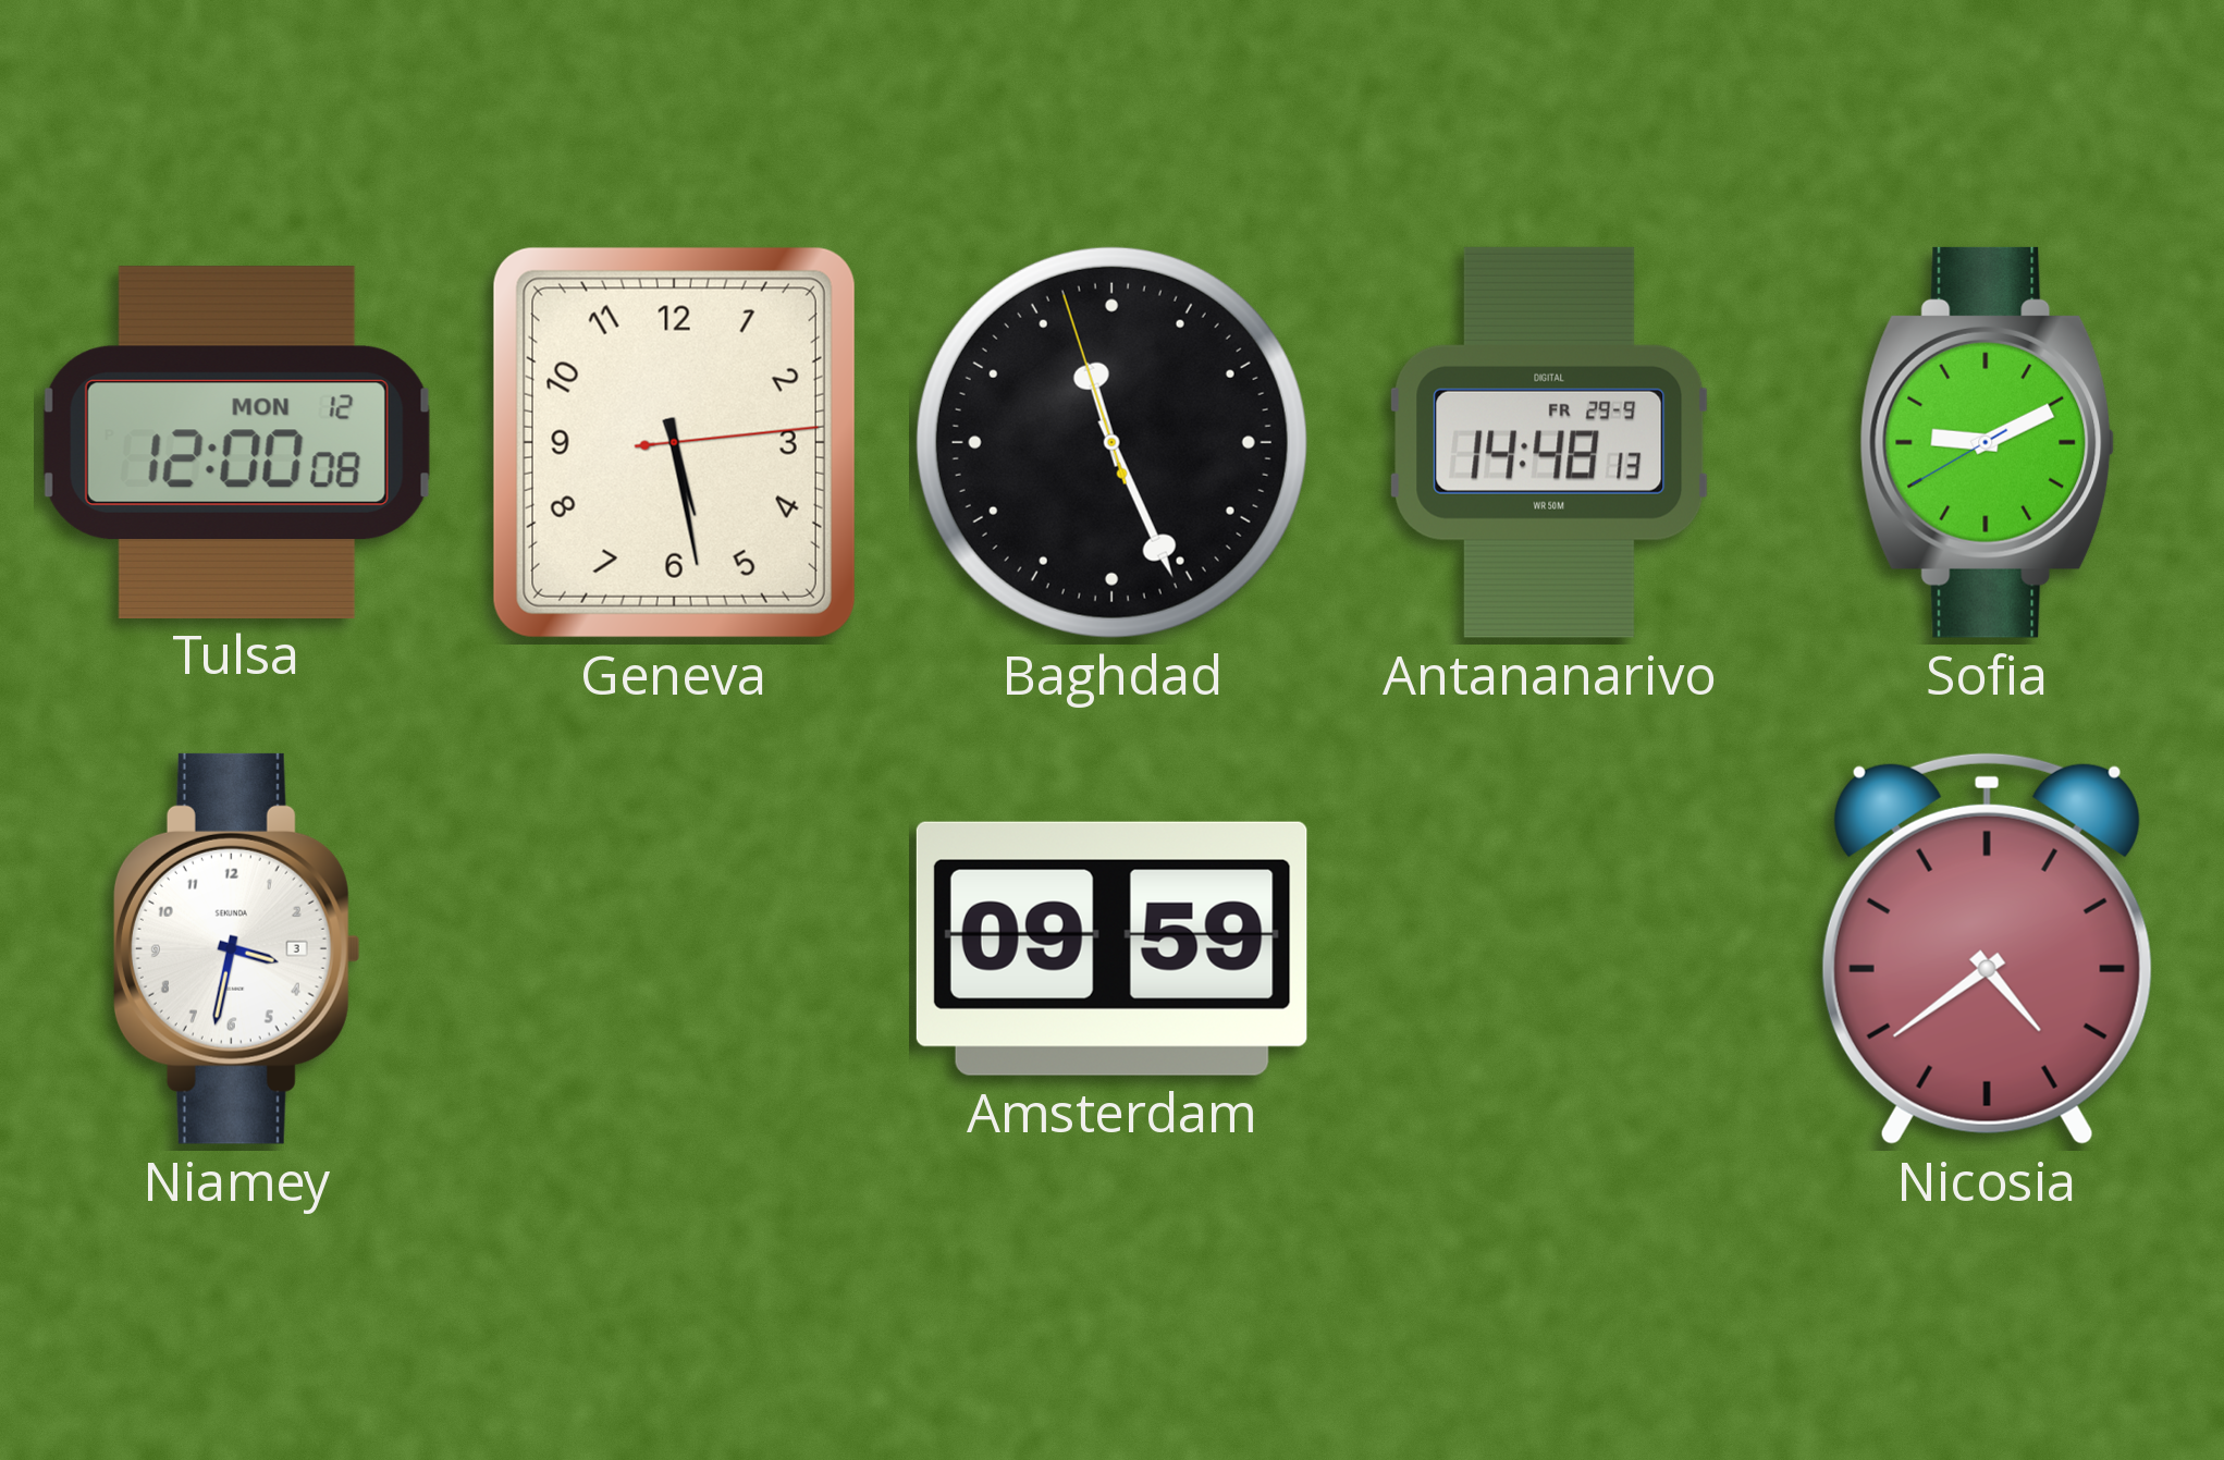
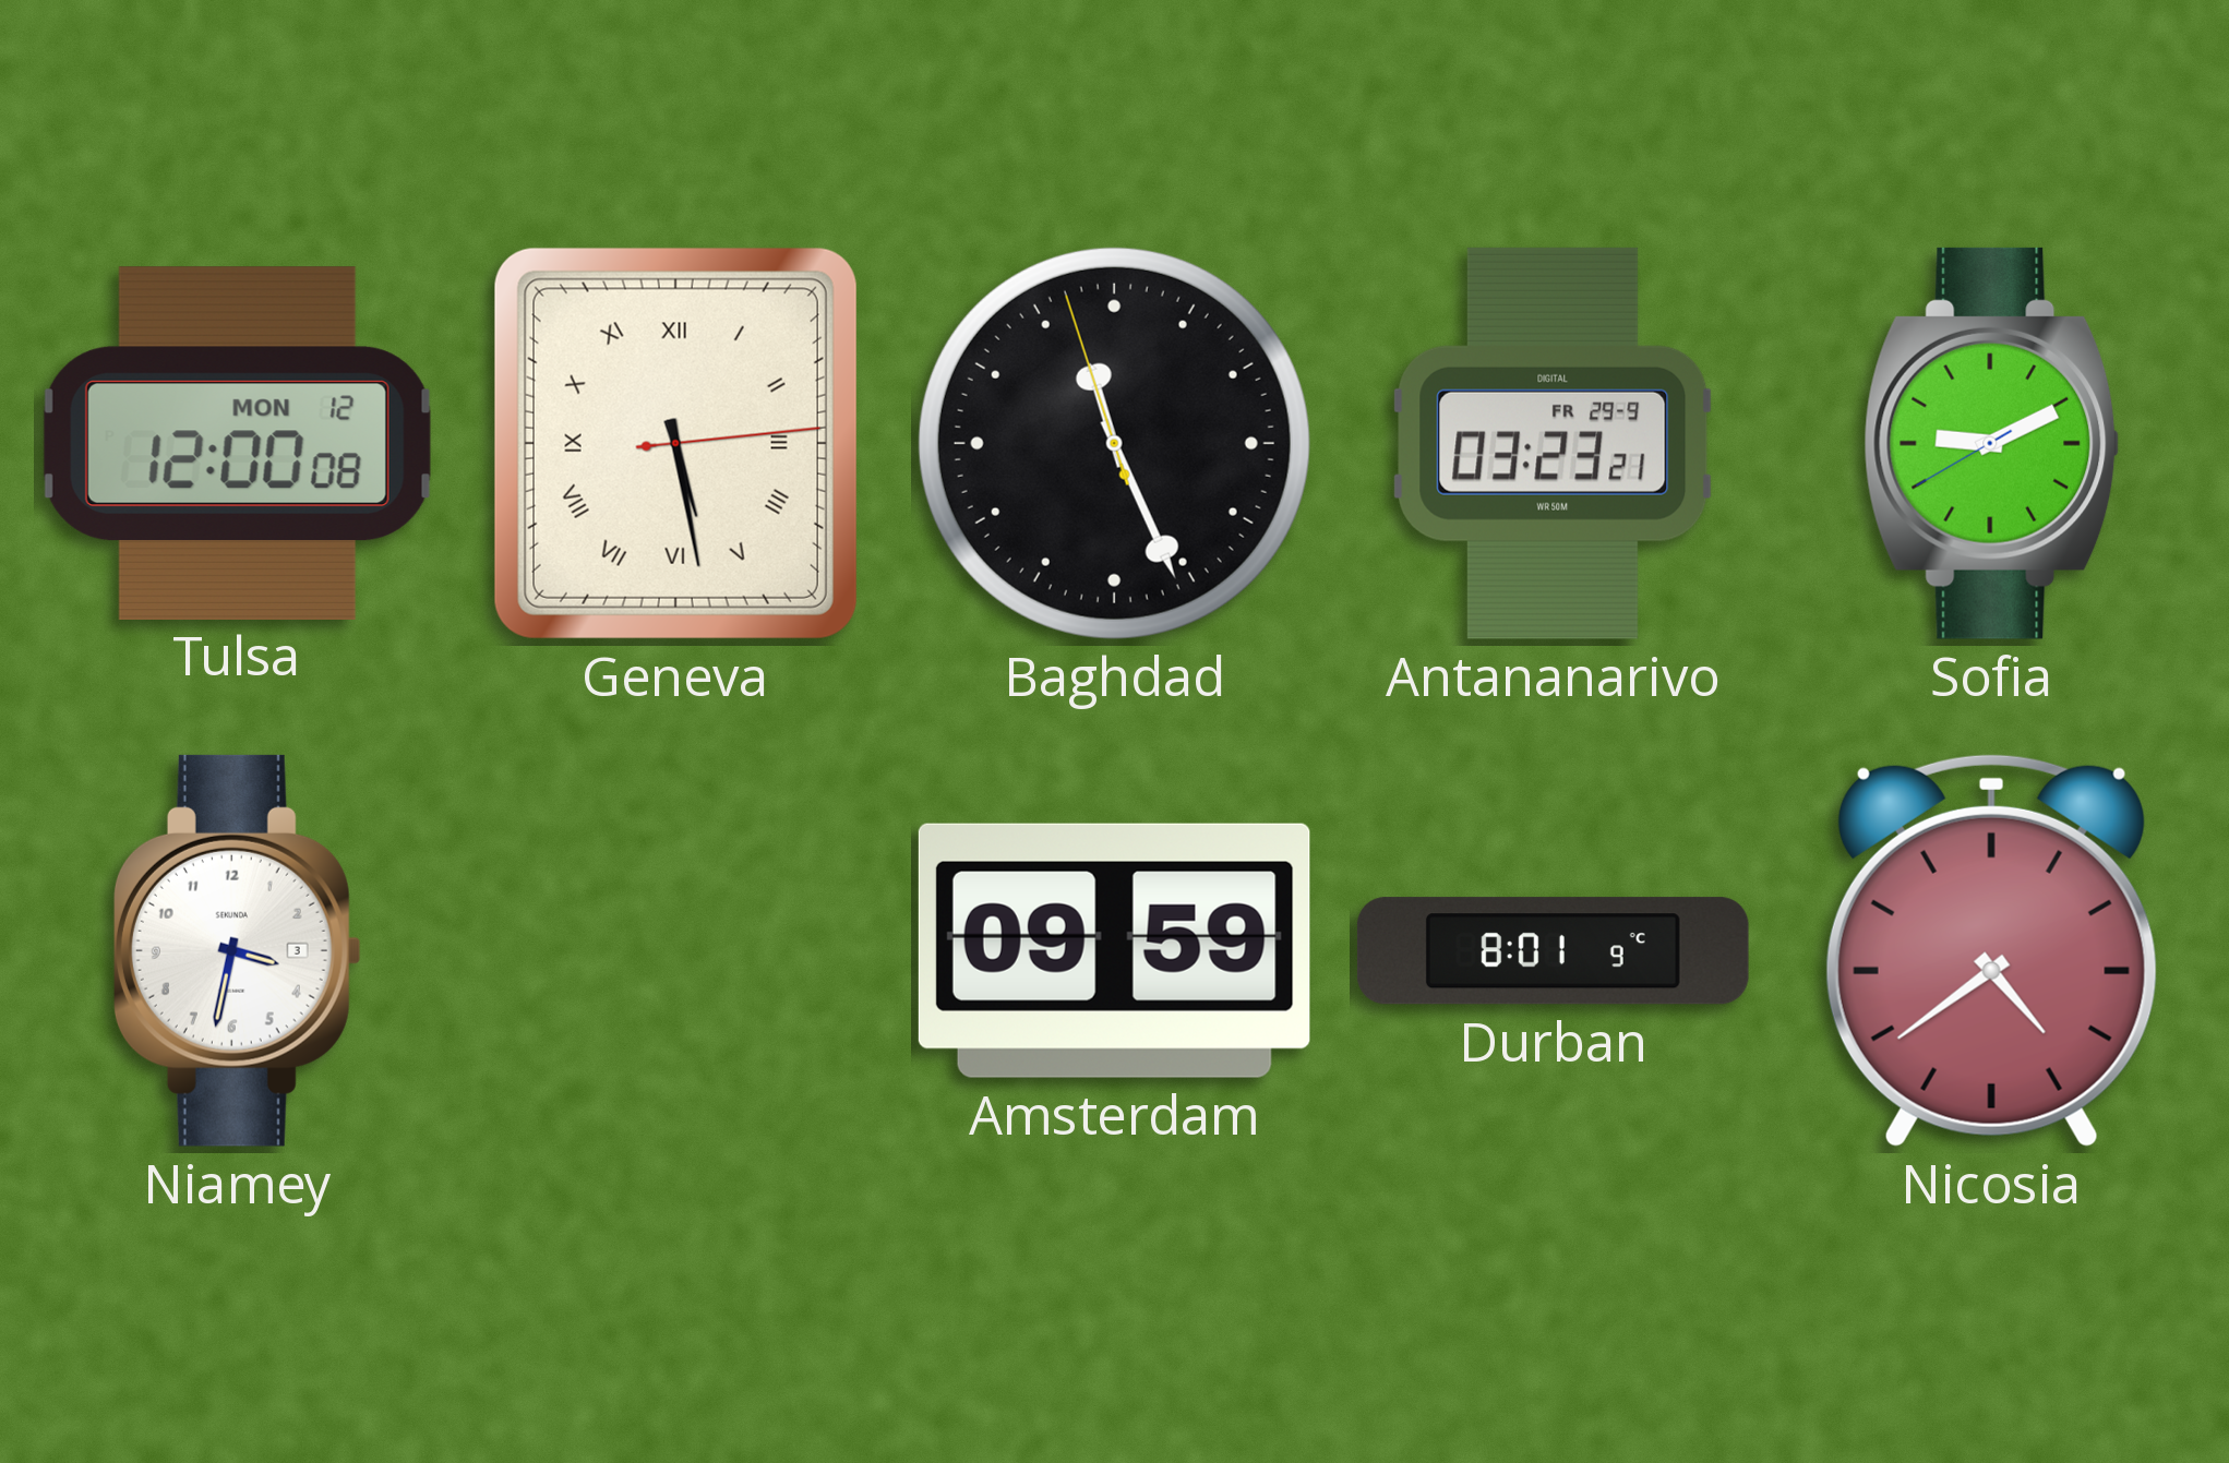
Geneva numerals: Arabic -> Roman (675, 443)
Antananarivo: 14:48 -> 03:23 (1553, 443)
Durban: none -> 8:01 (1553, 951)
